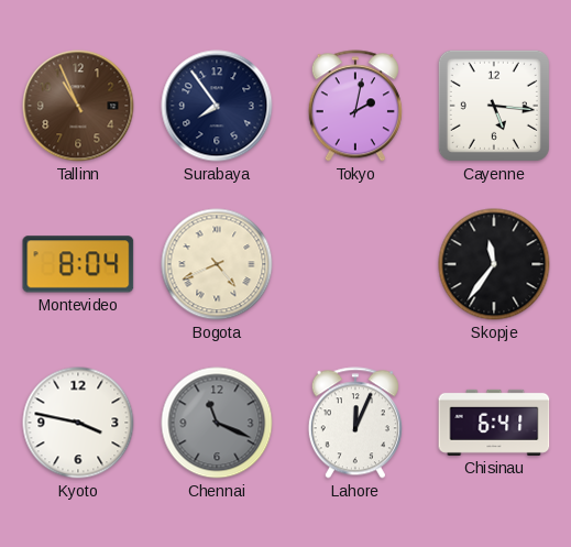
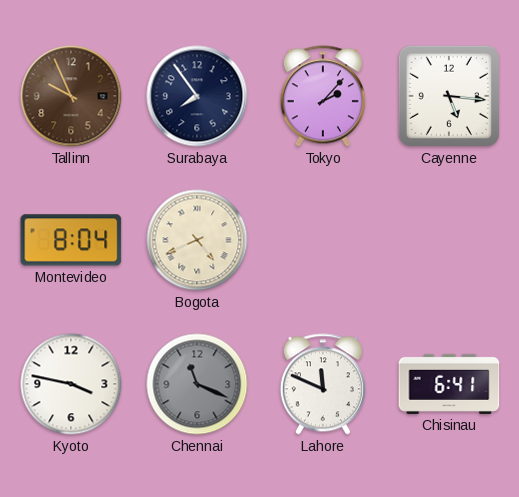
Tallinn: 10:56 -> 9:56 (71, 96)
Tokyo: 2:02 -> 2:07 (323, 96)
Skopje: 11:36 -> none (494, 264)
Lahore: 12:04 -> 11:49 (323, 384)
